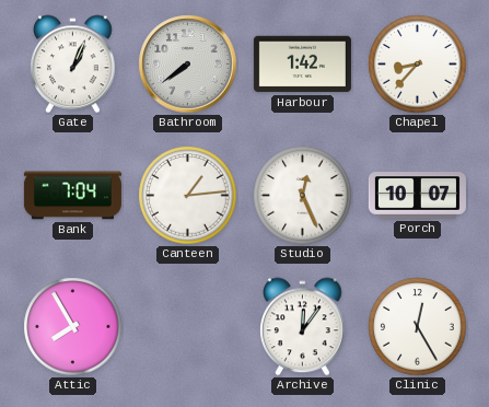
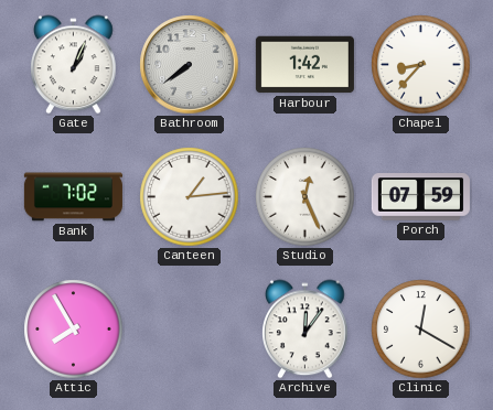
Bank: 7:04 -> 7:02 (73, 197)
Porch: 10:07 -> 07:59 (420, 197)
Clinic: 12:25 -> 12:20 (421, 330)
